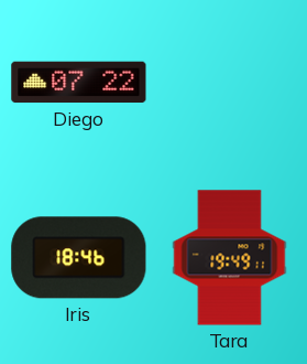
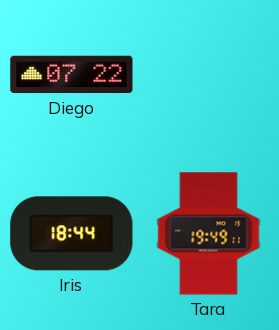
Iris: 18:46 -> 18:44 (72, 234)
